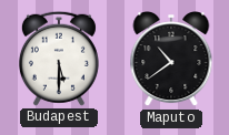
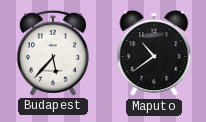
Budapest: 5:30 -> 5:37 (53, 53)
